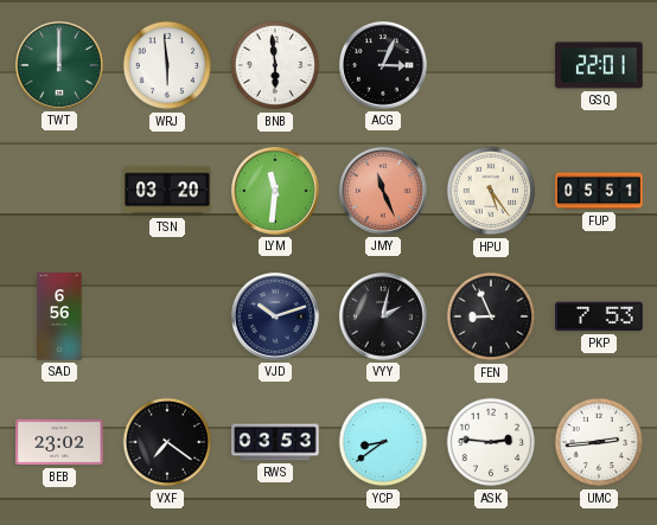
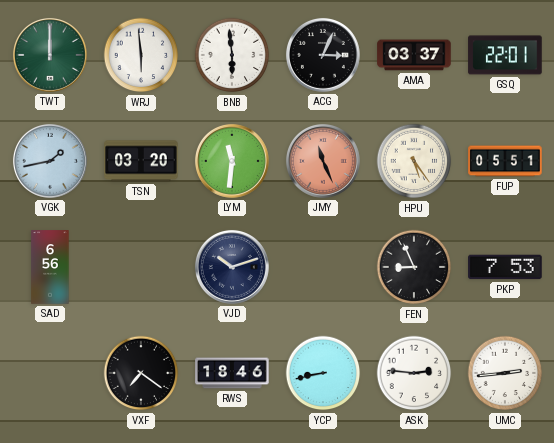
AMA: none -> 03:37 (414, 55)
VGK: none -> 1:43 (50, 161)
VYY: 2:02 -> none (383, 316)
BEB: 23:02 -> none (59, 442)
RWS: 03:53 -> 18:46 (232, 373)
YCP: 8:39 -> 8:43 (323, 373)
